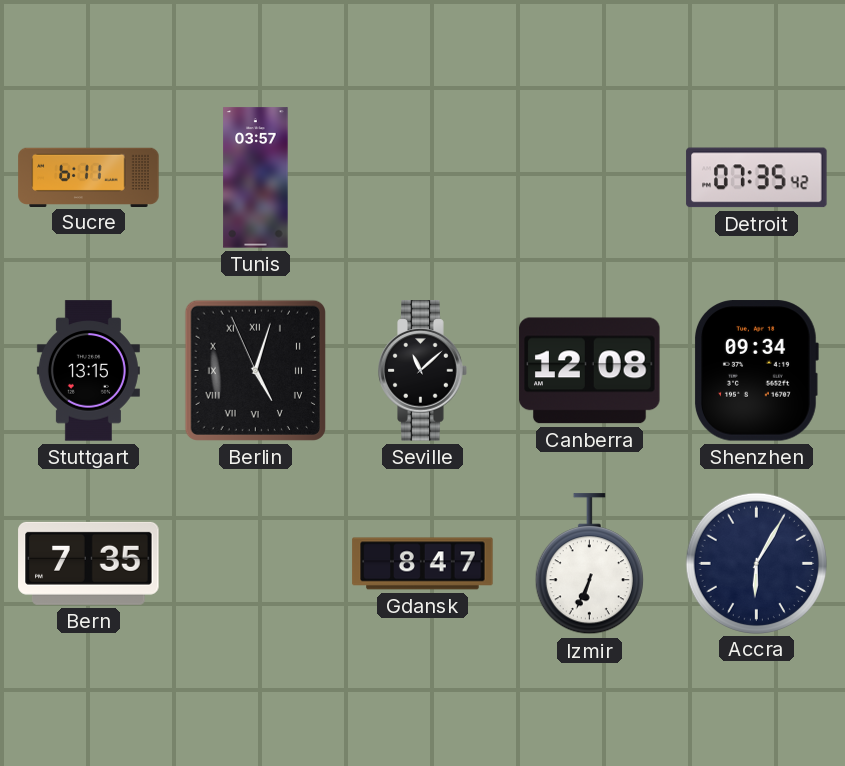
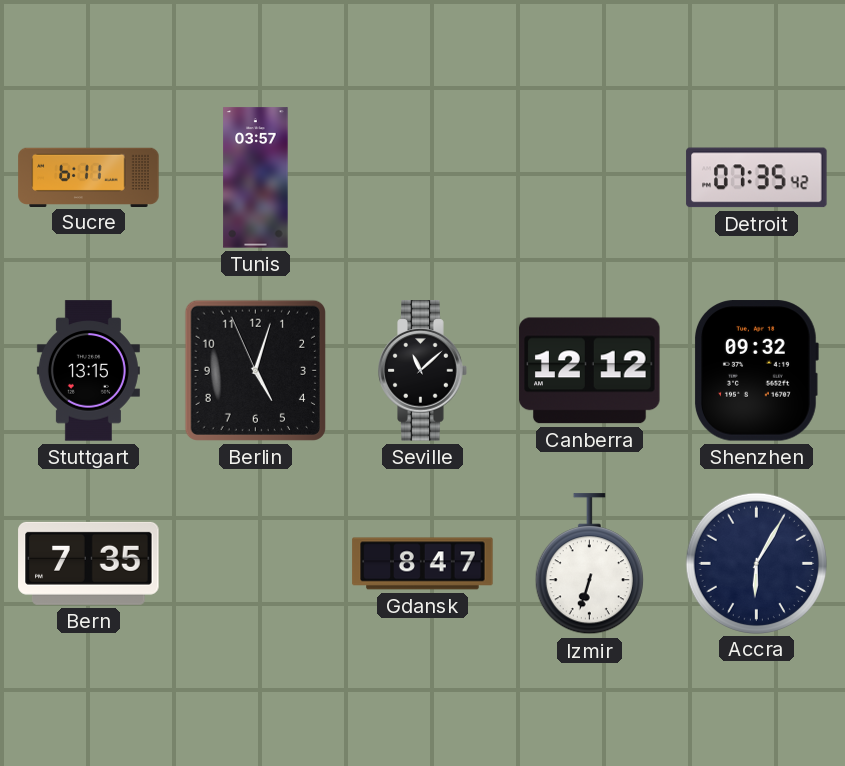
Berlin numerals: Roman -> Arabic (255, 370)
Canberra: 12:08 -> 12:12 (590, 371)
Shenzhen: 09:34 -> 09:32 (757, 371)
Izmir: 6:34 -> 6:33 (589, 564)
